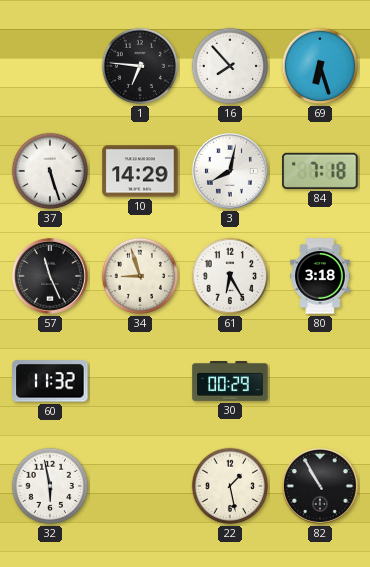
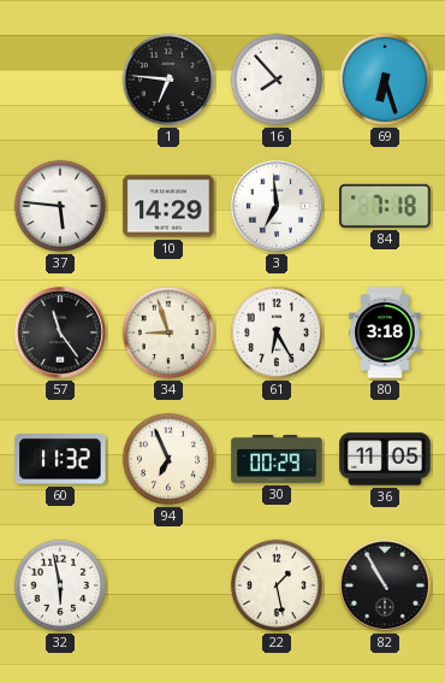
37: 5:27 -> 5:46 (60, 206)
3: 8:02 -> 6:59 (277, 206)
57: 11:26 -> 11:24 (60, 332)
94: none -> 6:56 (168, 459)
36: none -> 11:05 (385, 459)
